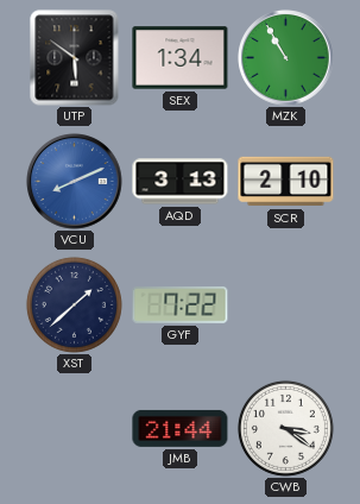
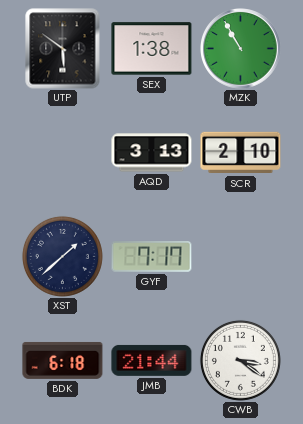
SEX: 1:34 -> 1:38 (152, 49)
VCU: 8:11 -> none (75, 182)
GYF: 7:22 -> 7:17 (152, 257)
BDK: none -> 6:18 (63, 360)
